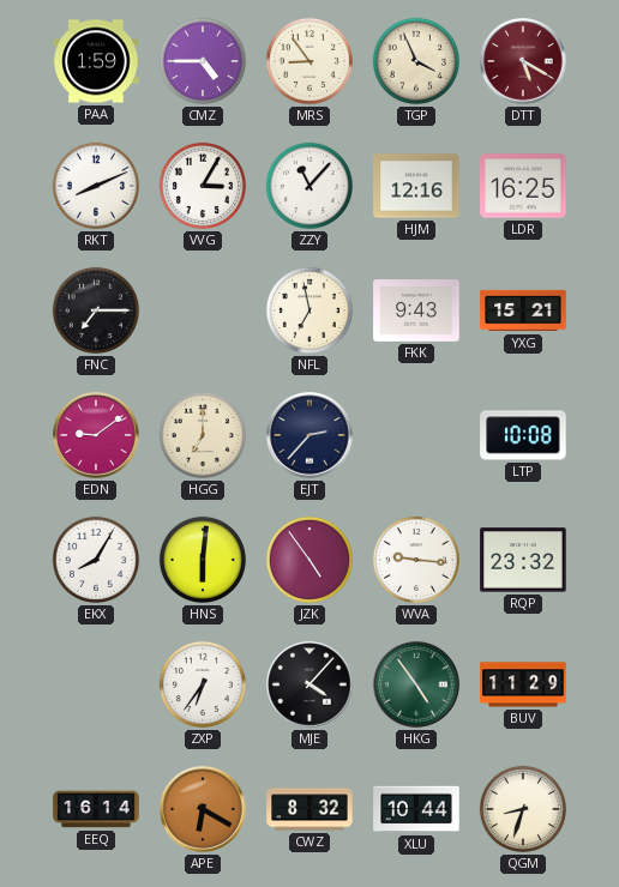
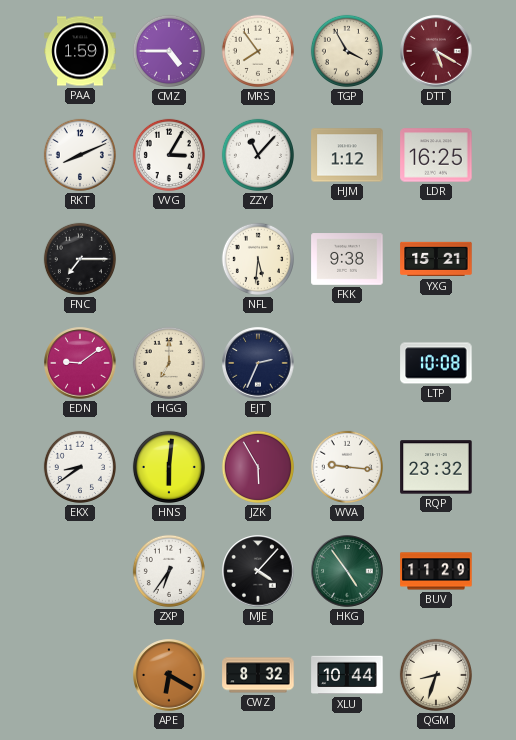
MRS: 8:54 -> 7:54 (258, 51)
TGP: 3:56 -> 3:55 (347, 51)
HJM: 12:16 -> 1:12 (347, 155)
NFL: 6:58 -> 5:31 (258, 259)
FKK: 9:43 -> 9:38 (347, 259)
EJT: 2:37 -> 2:34 (258, 363)
EKX: 8:05 -> 8:39 (80, 467)
JZK: 4:54 -> 5:55 (258, 467)
EEQ: 16:14 -> none (96, 809)
